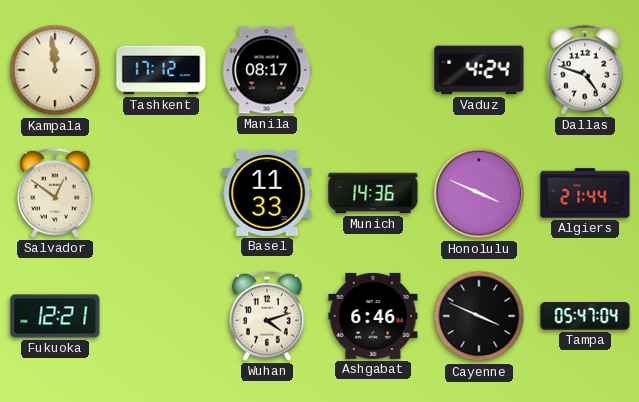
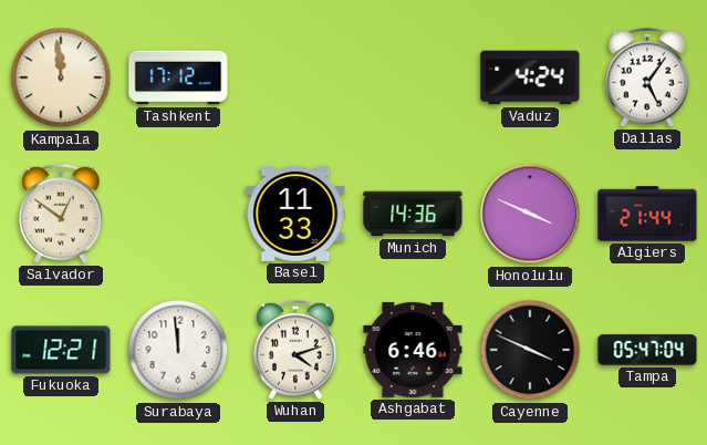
Manila: 08:17 -> none (267, 70)
Dallas: 4:48 -> 5:06 (647, 77)
Surabaya: none -> 11:59 (178, 350)
